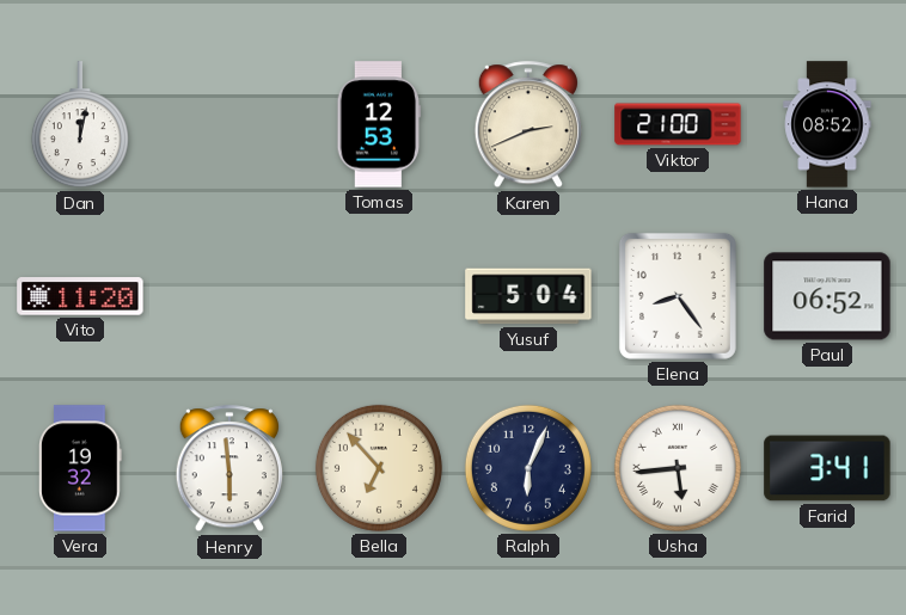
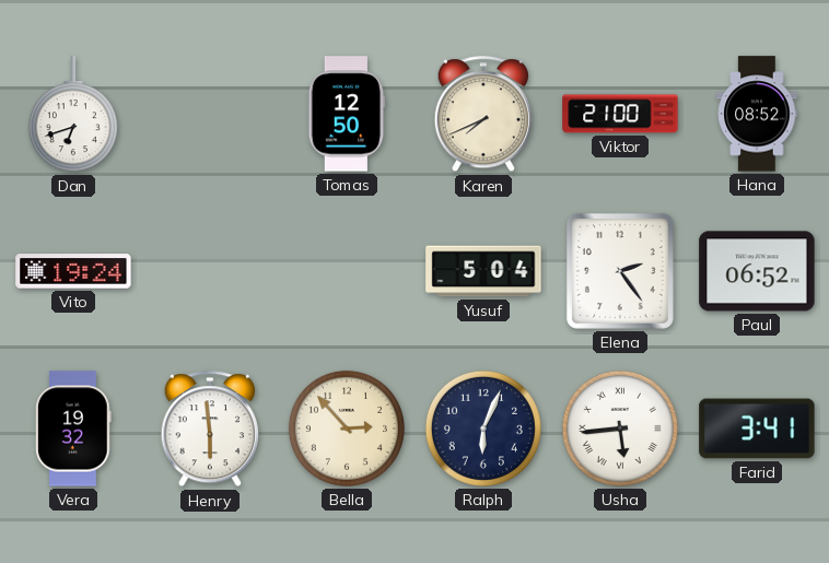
Dan: 12:02 -> 6:42 (73, 115)
Tomas: 12:53 -> 12:50 (347, 114)
Karen: 2:41 -> 7:41 (483, 115)
Vito: 11:20 -> 19:24 (73, 271)
Elena: 8:24 -> 2:24 (620, 271)
Bella: 6:53 -> 2:53 (347, 429)
